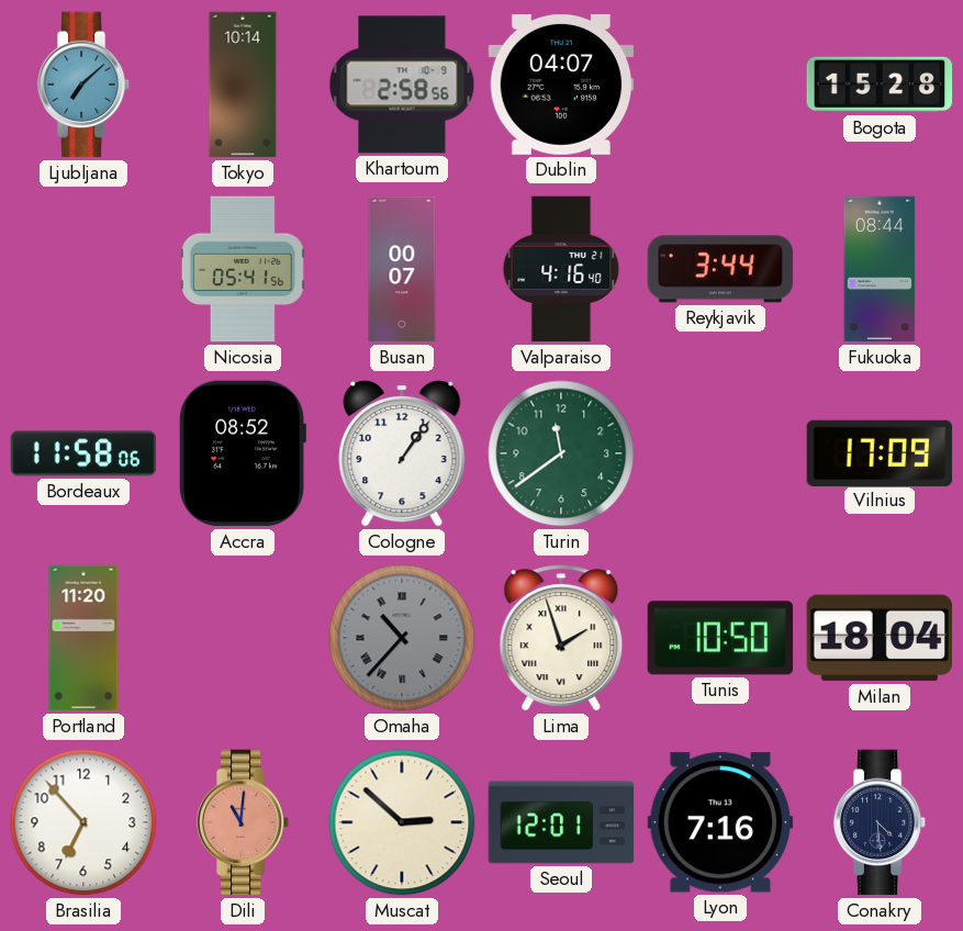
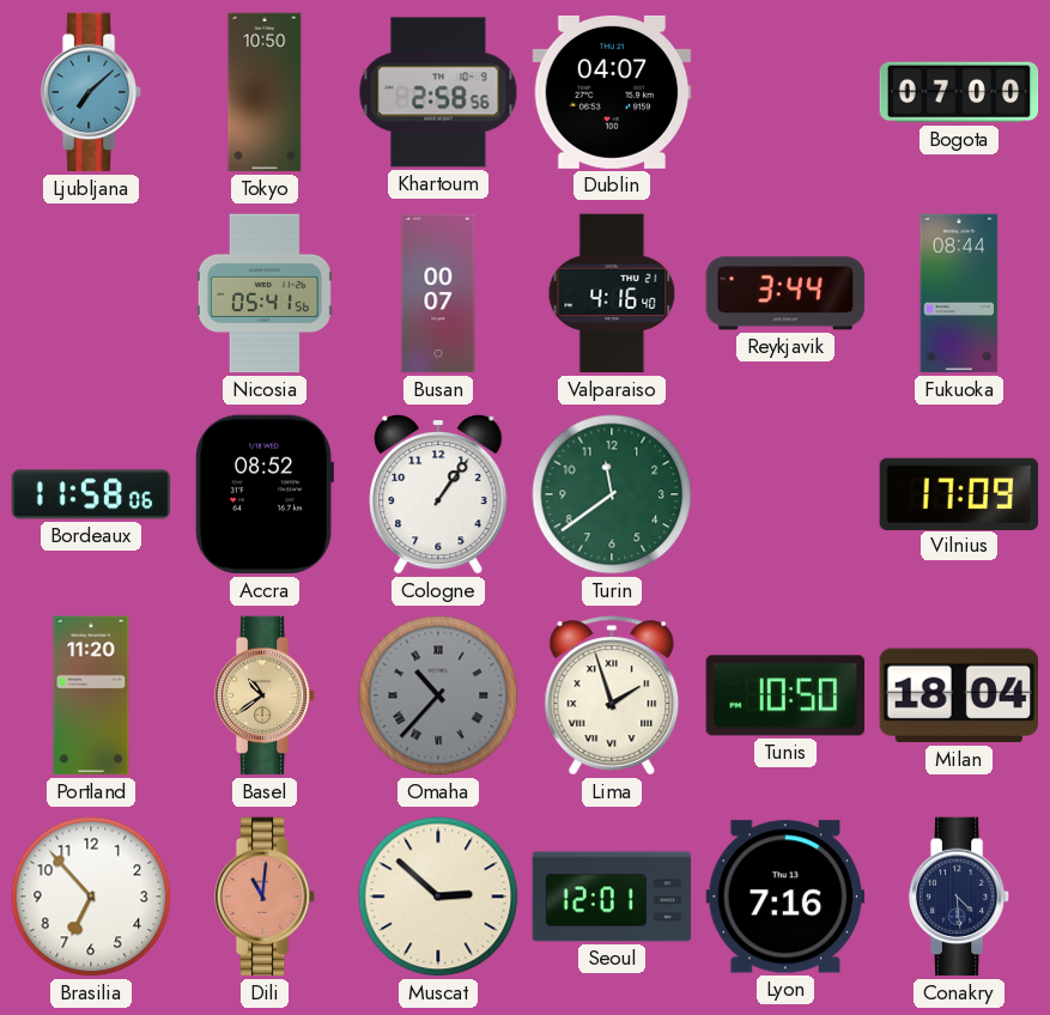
Tokyo: 10:14 -> 10:50 (265, 92)
Bogota: 15:28 -> 07:00 (959, 92)
Basel: none -> 10:39 (265, 695)
